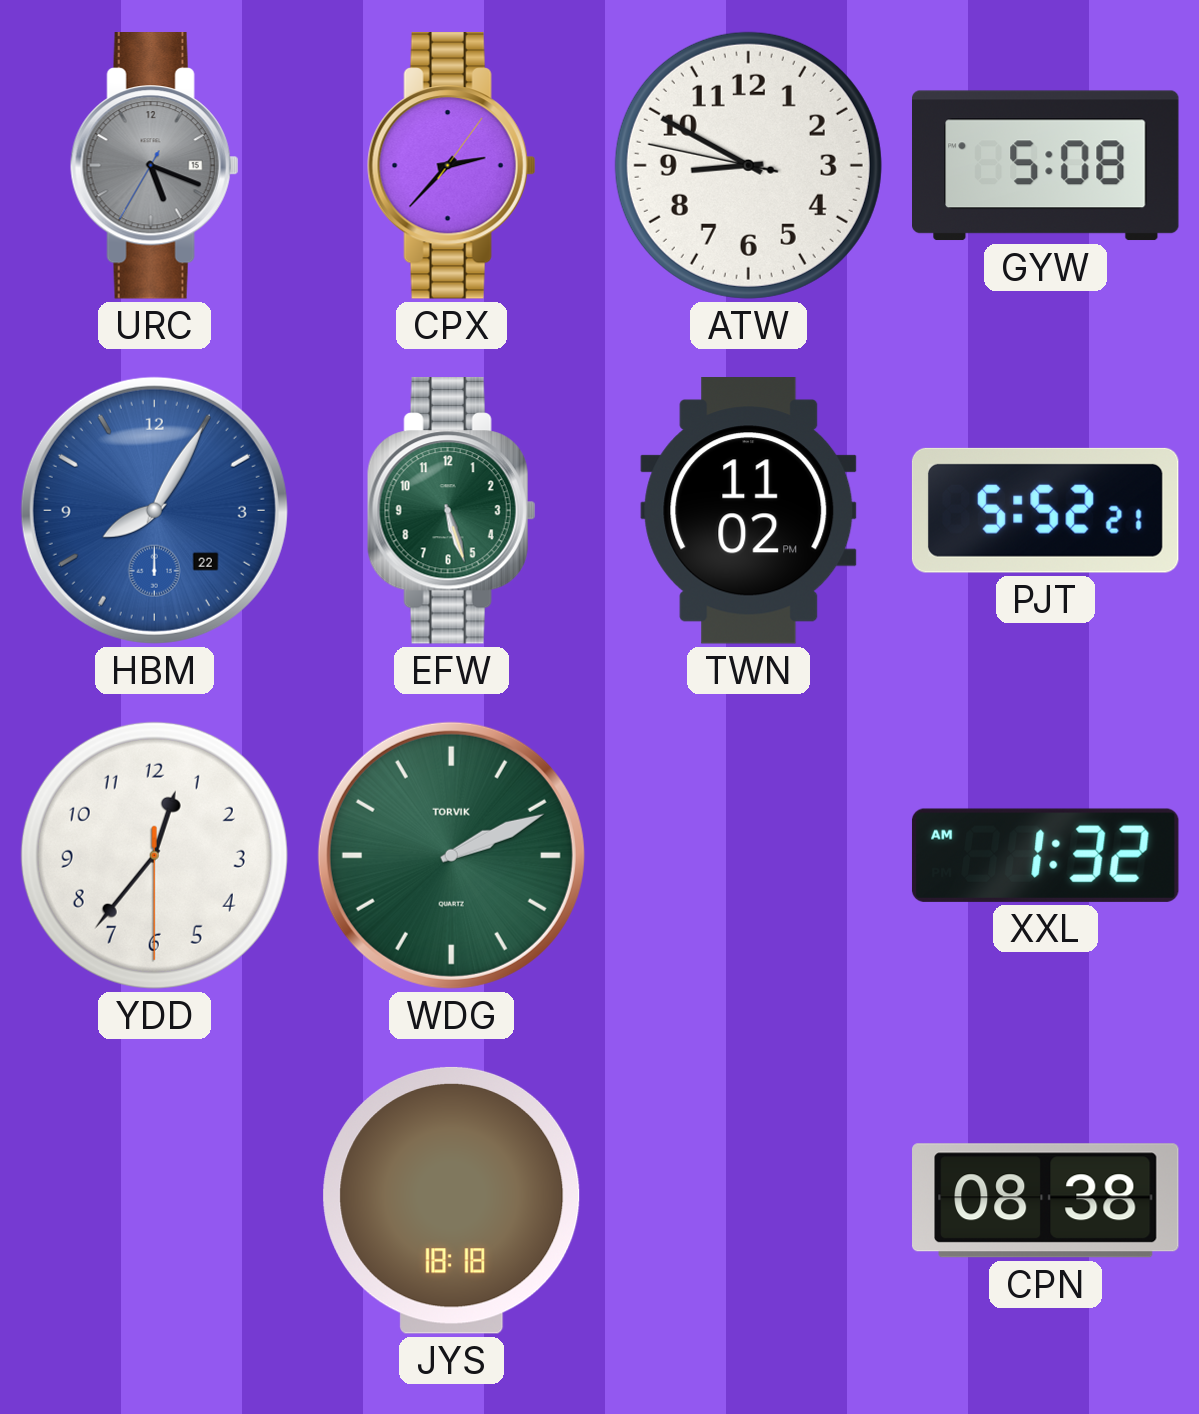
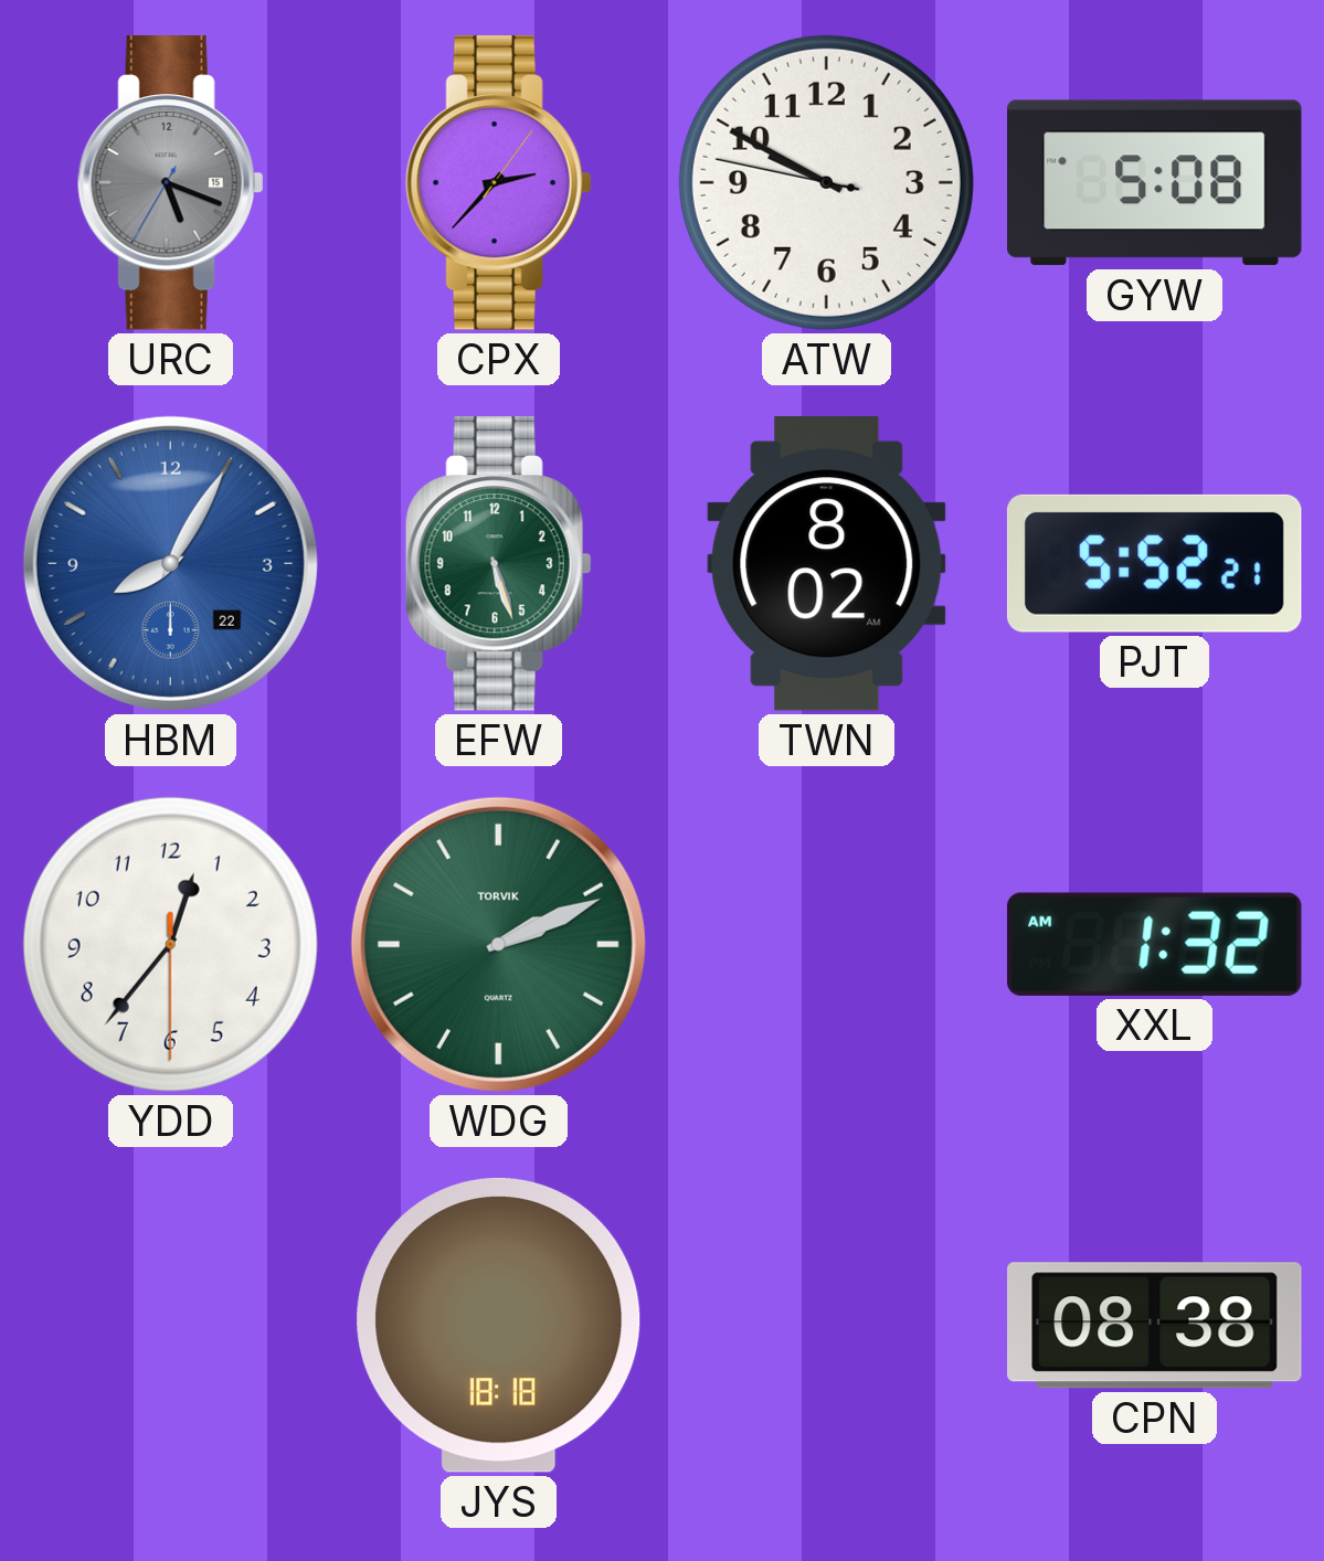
ATW: 8:49 -> 9:49 (826, 182)
TWN: 11:02 -> 8:02 (827, 564)
